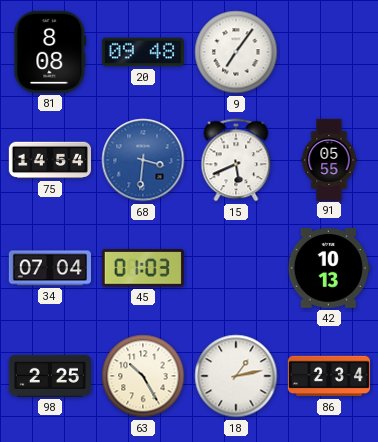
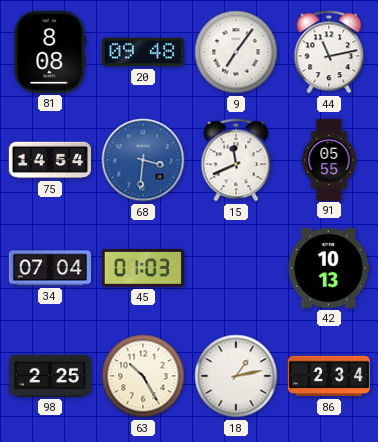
44: none -> 11:13 (329, 52)
15: 5:41 -> 11:41 (236, 160)
